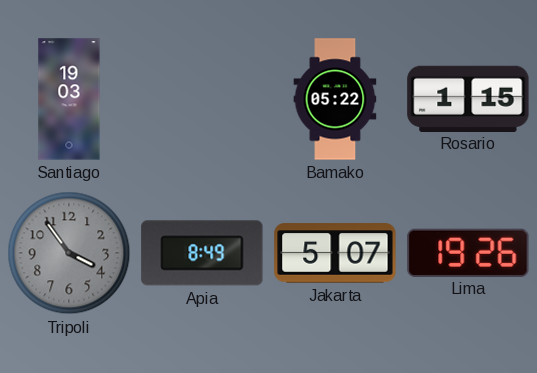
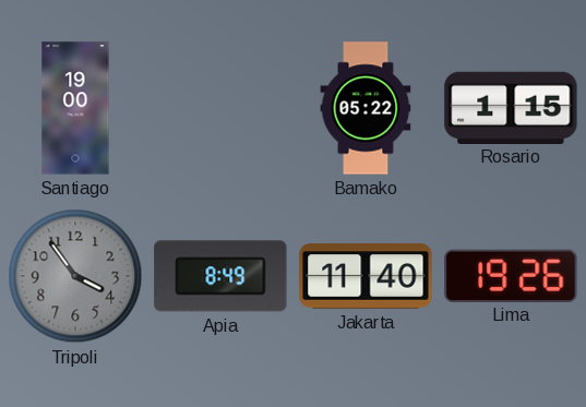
Santiago: 19:03 -> 19:00 (75, 108)
Jakarta: 5:07 -> 11:40 (366, 276)
